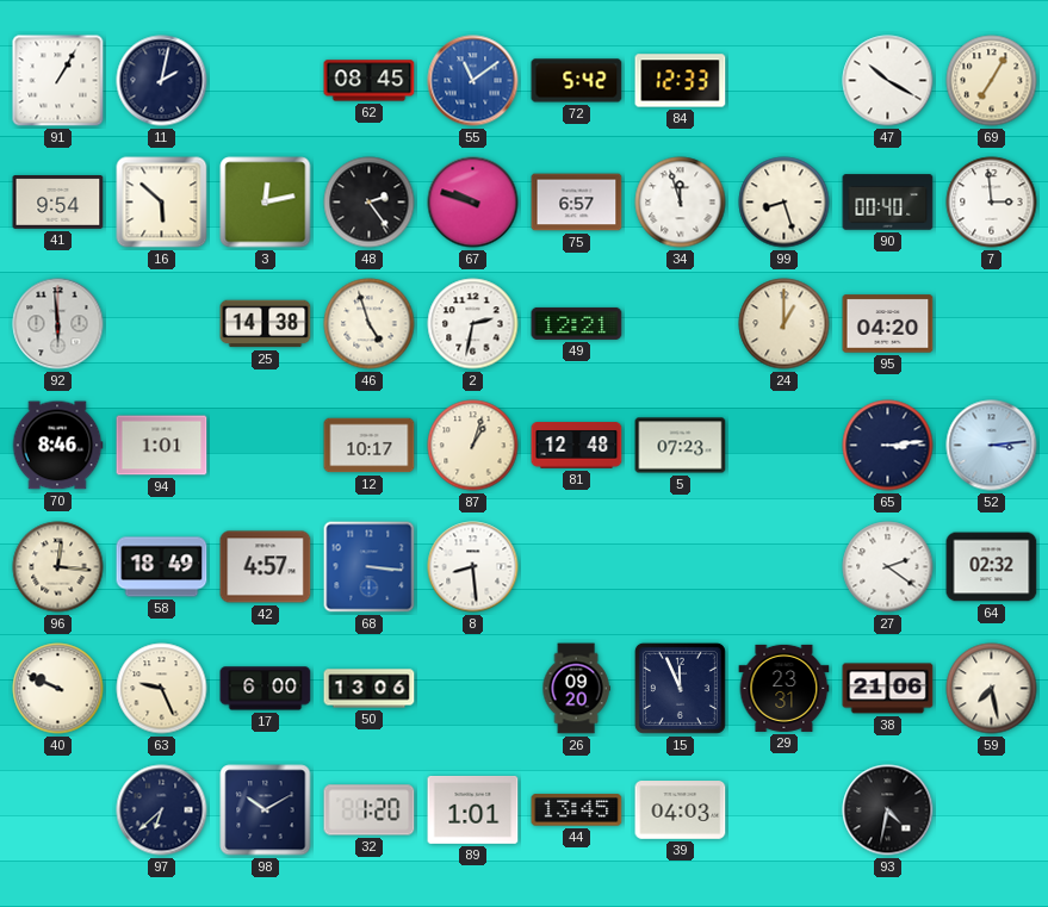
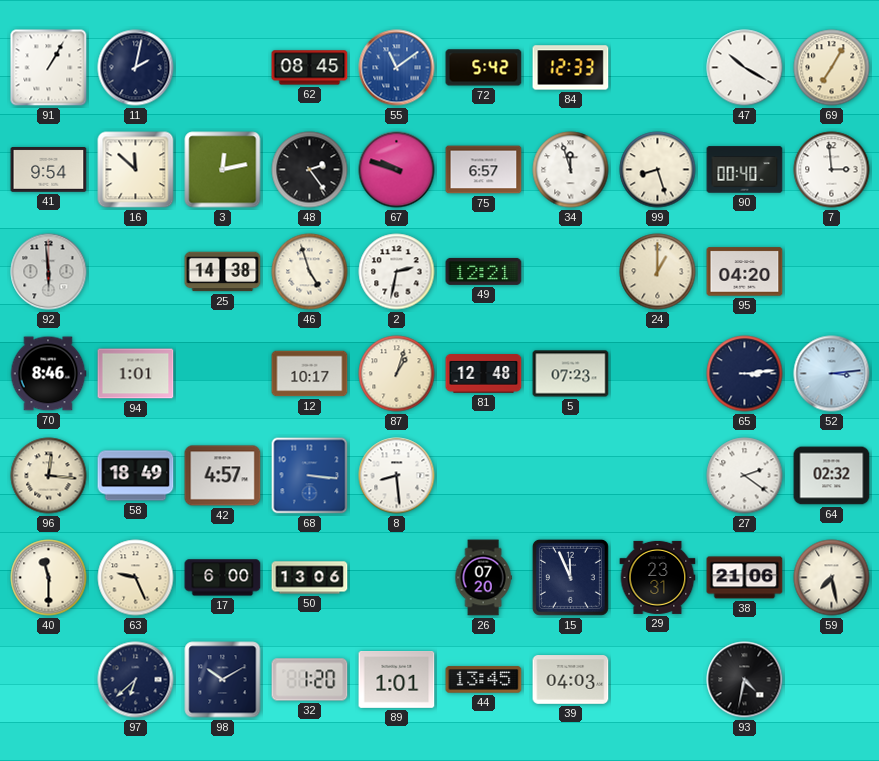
16: 5:52 -> 11:52 (136, 170)
40: 9:49 -> 11:30 (49, 578)
26: 09:20 -> 07:20 (483, 578)
